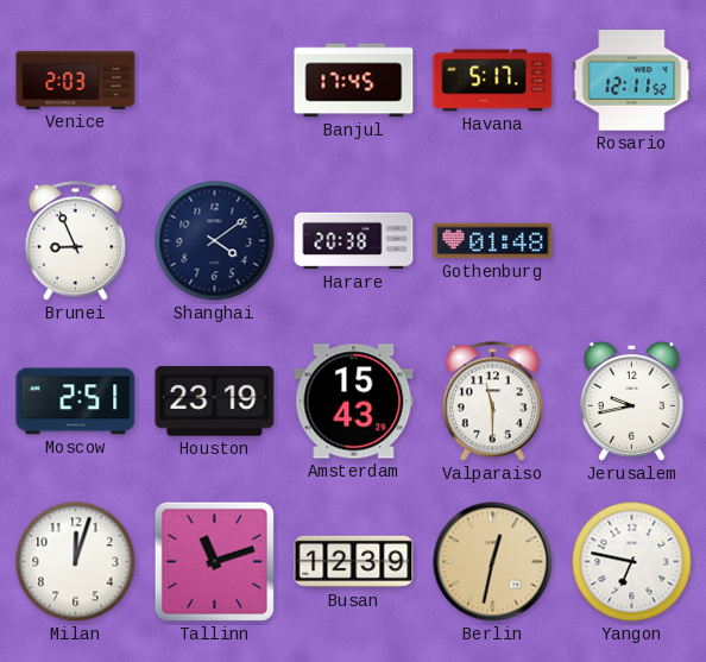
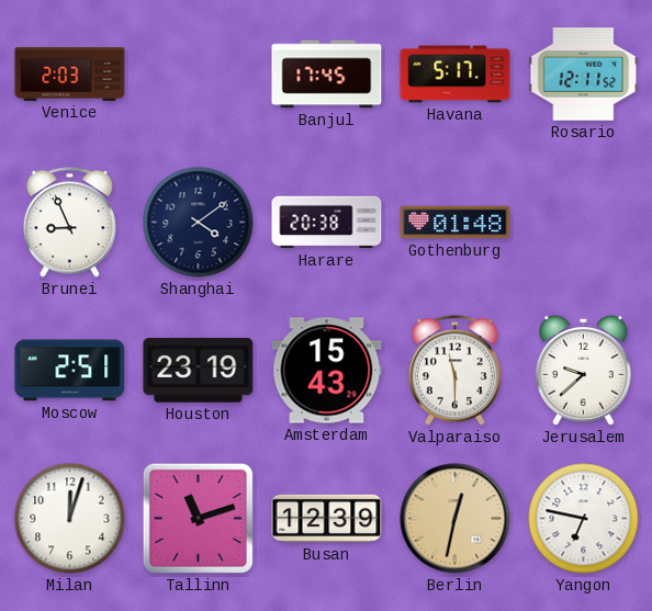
Jerusalem: 9:43 -> 9:38 (583, 371)
